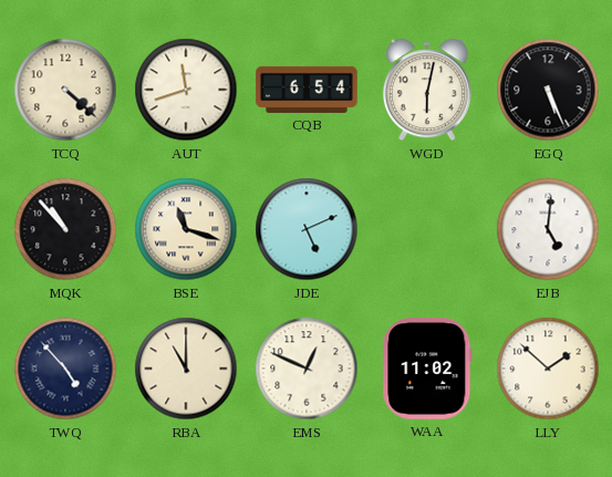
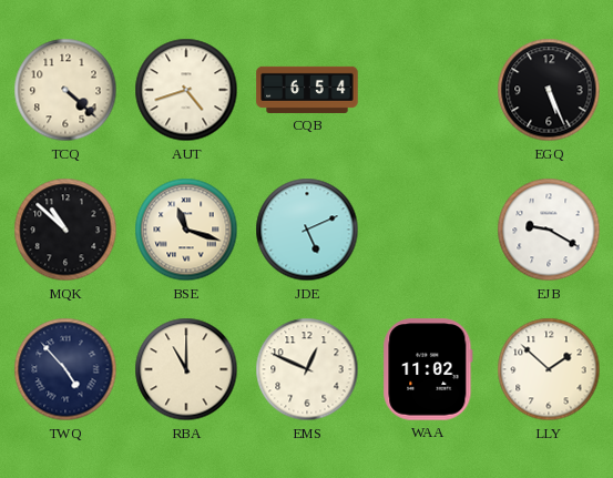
AUT: 11:42 -> 4:42 (186, 90)
WGD: 6:02 -> none (427, 90)
MQK: 10:53 -> 10:52 (65, 230)
EJB: 5:01 -> 9:20 (549, 230)
